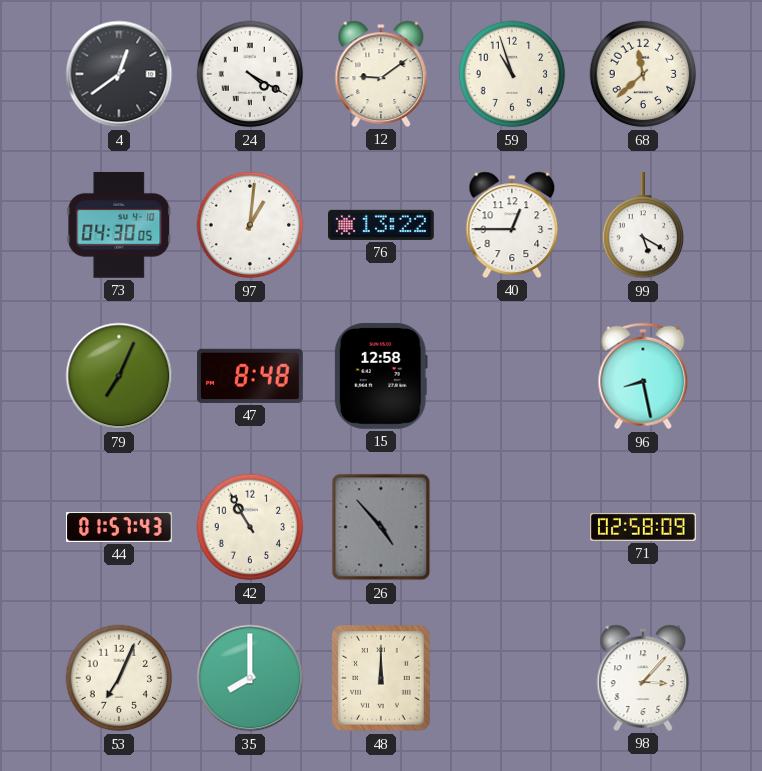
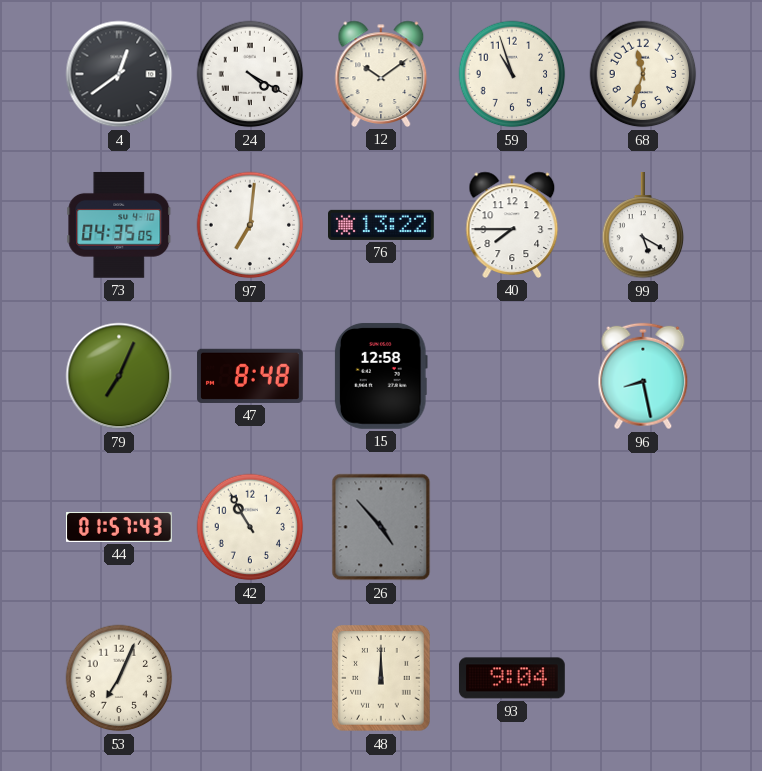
12: 9:09 -> 10:09 (381, 74)
68: 11:38 -> 11:33 (643, 74)
73: 04:30 -> 04:35 (119, 225)
97: 1:01 -> 7:01 (250, 225)
40: 12:45 -> 7:45 (512, 225)
71: 02:58 -> none (644, 527)
35: 8:00 -> none (250, 678)
93: none -> 9:04 (512, 678)
98: 3:07 -> none (643, 678)
